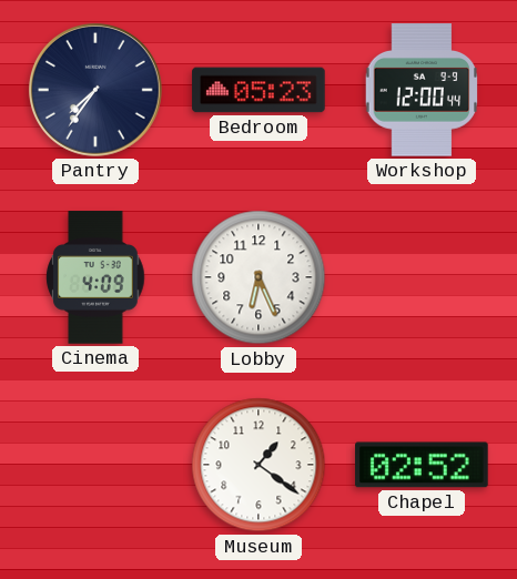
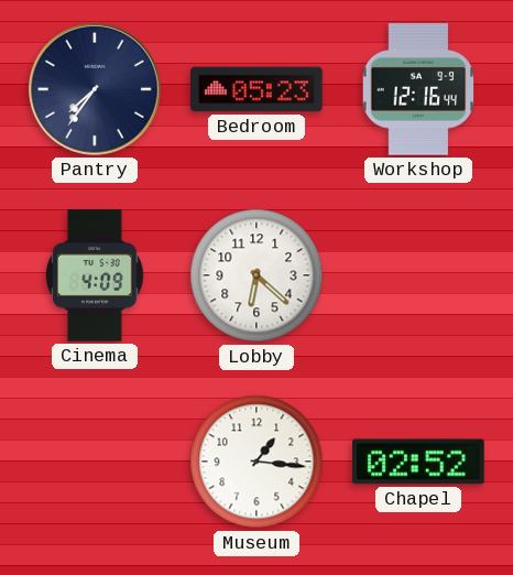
Workshop: 12:00 -> 12:16 (418, 89)
Lobby: 6:26 -> 6:22 (256, 275)
Museum: 1:21 -> 1:16 (256, 462)
